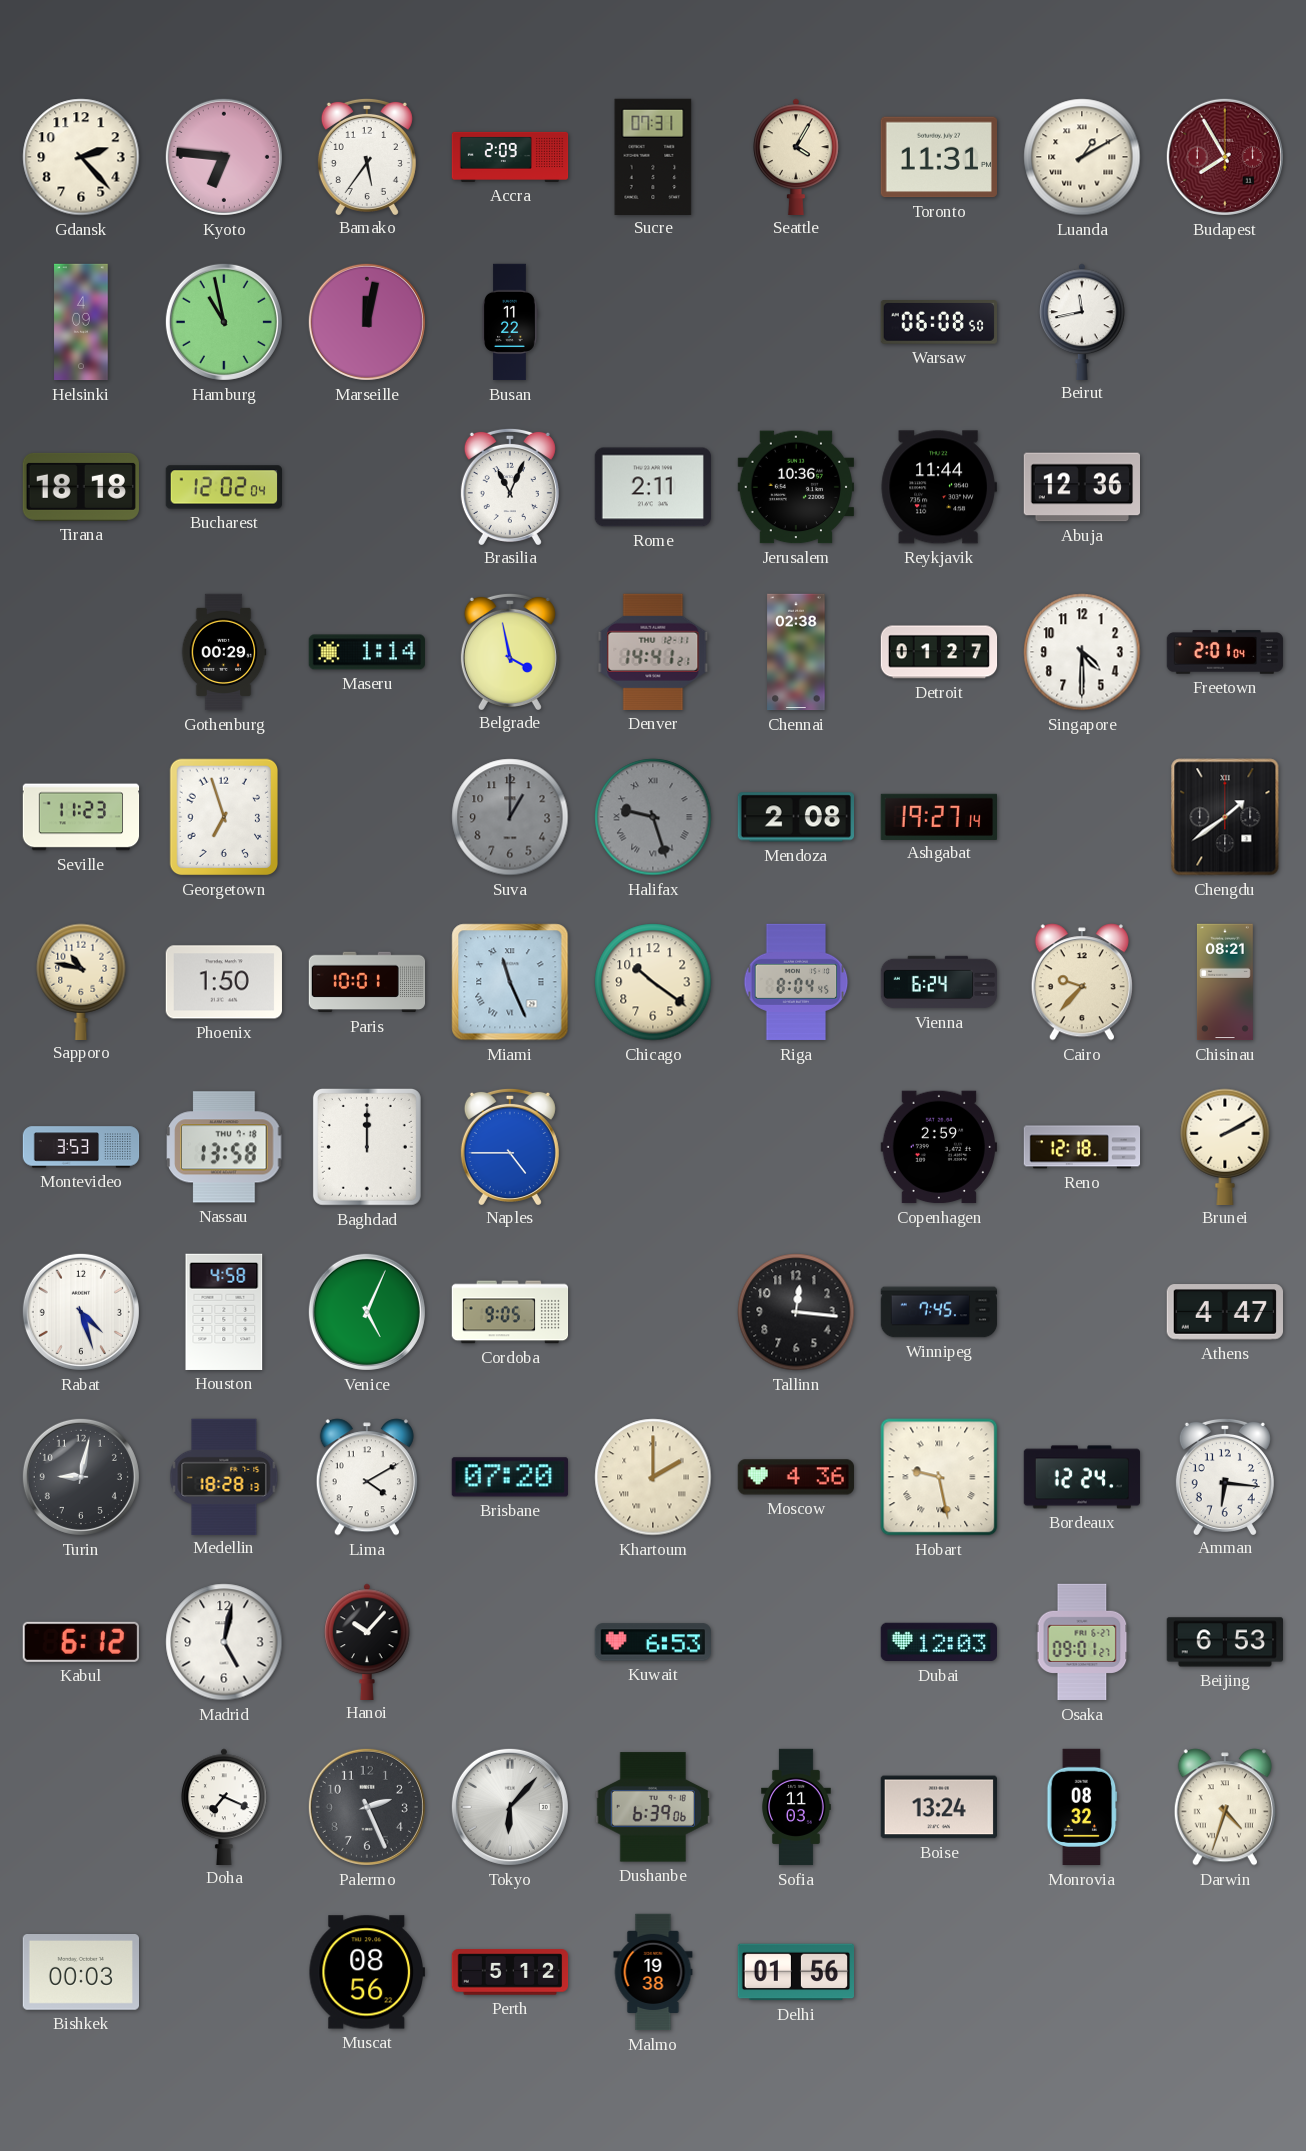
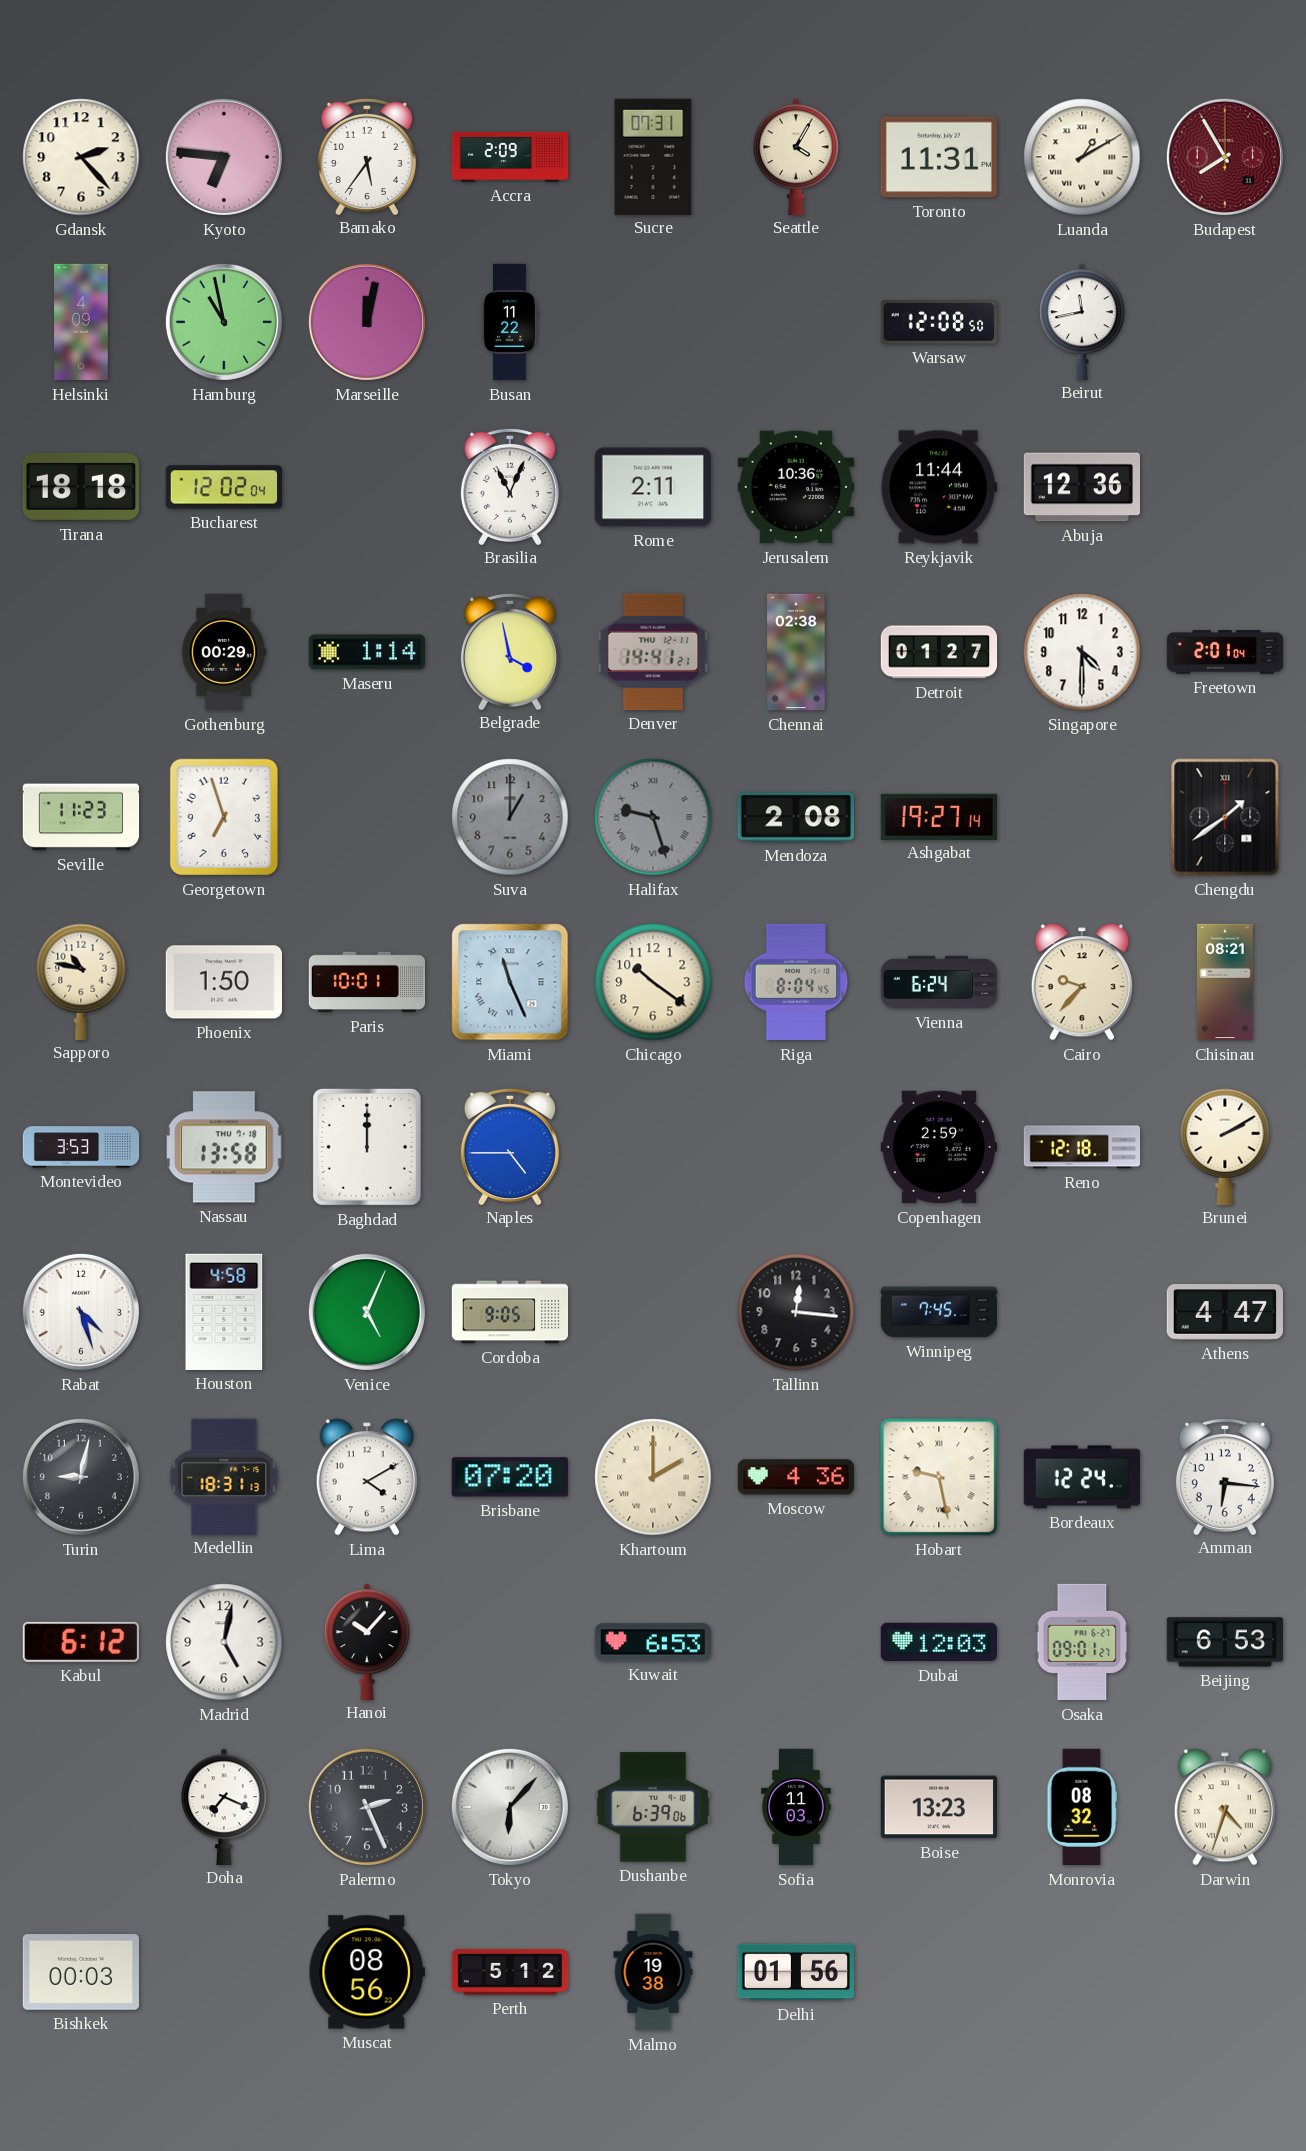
Warsaw: 06:08 -> 12:08 (938, 323)
Medellin: 18:28 -> 18:31 (224, 1476)
Boise: 13:24 -> 13:23 (938, 1807)
